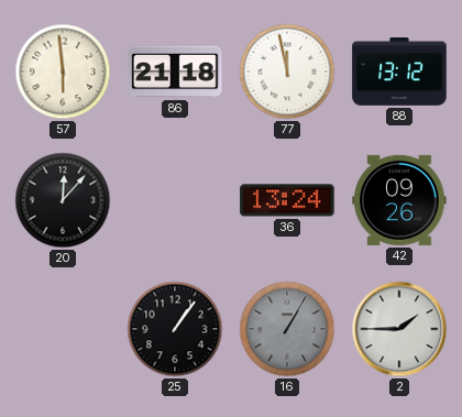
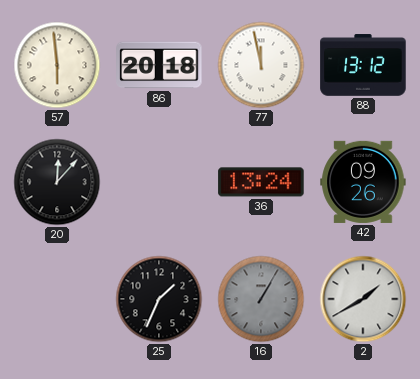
86: 21:18 -> 20:18 (159, 65)
25: 1:06 -> 1:34 (159, 299)
2: 1:45 -> 1:40 (363, 299)
